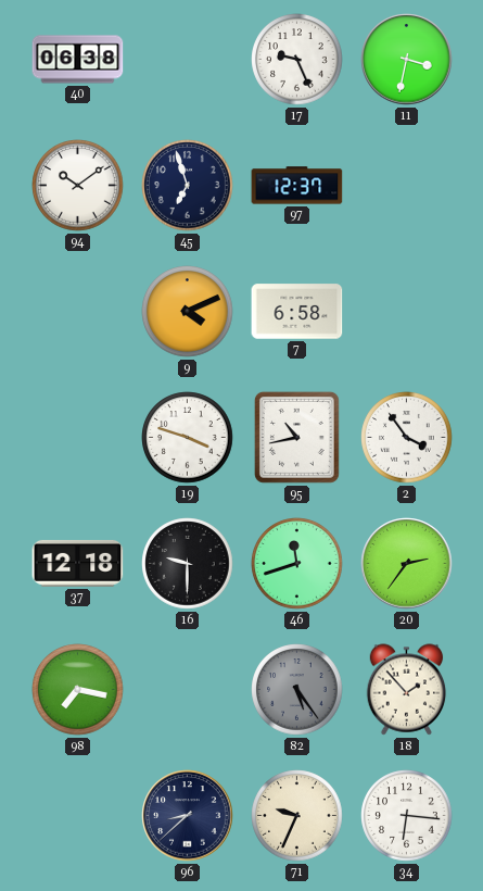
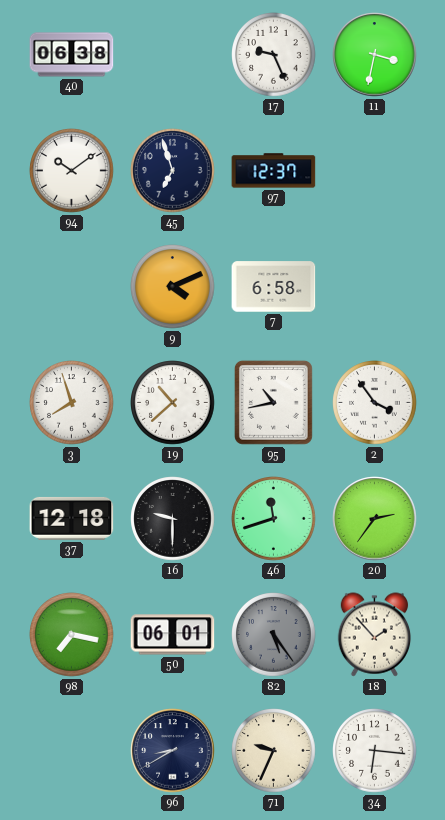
3: none -> 7:57 (72, 403)
19: 3:48 -> 10:38 (173, 403)
50: none -> 06:01 (173, 635)
96: 8:38 -> 8:40 (173, 751)
